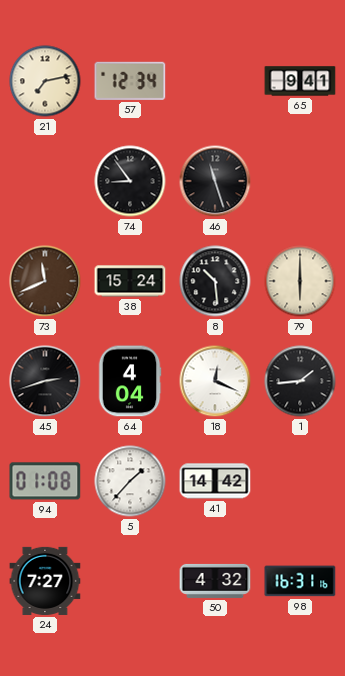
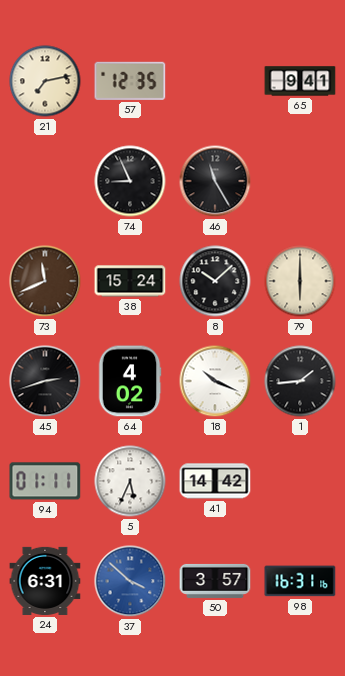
57: 12:34 -> 12:35 (130, 81)
74: 8:54 -> 8:56 (130, 181)
46: 11:27 -> 11:25 (215, 181)
8: 10:29 -> 10:08 (215, 281)
64: 4:04 -> 4:02 (130, 381)
18: 12:19 -> 10:19 (215, 381)
94: 01:08 -> 01:11 (45, 481)
5: 1:37 -> 5:34 (130, 481)
24: 7:27 -> 6:31 (45, 581)
37: none -> 3:52 (130, 581)
50: 4:32 -> 3:57 (215, 581)
